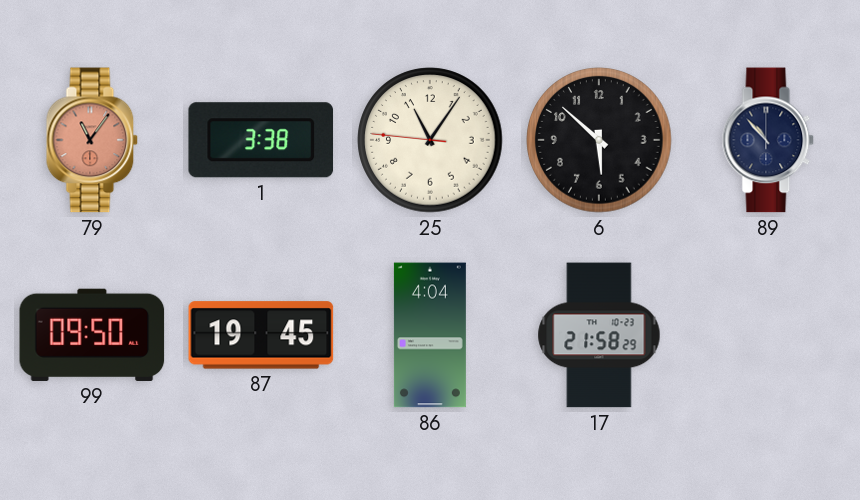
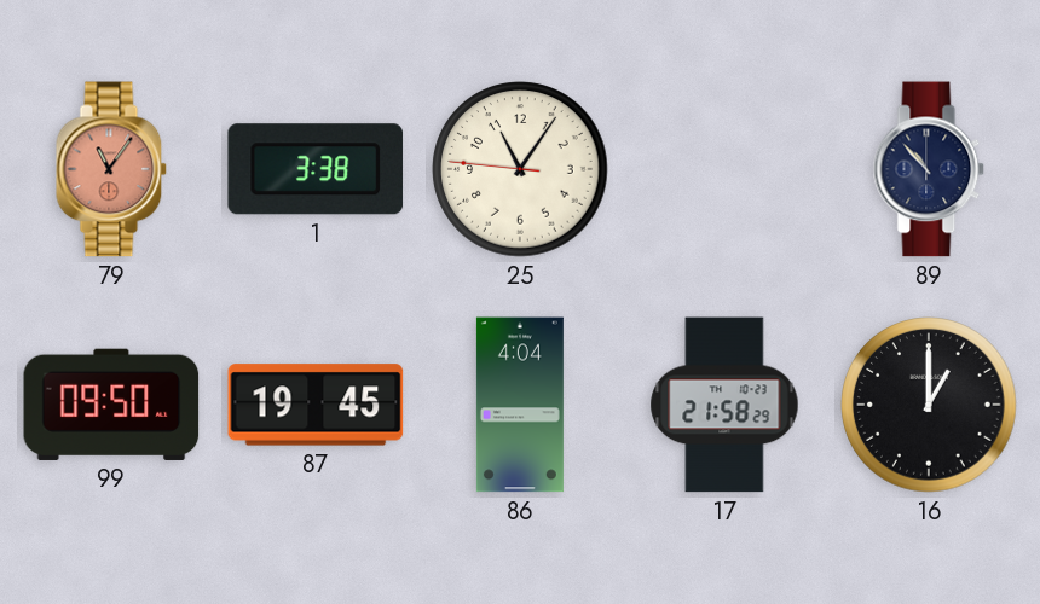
6: 5:52 -> none (599, 140)
16: none -> 1:00 (929, 405)
